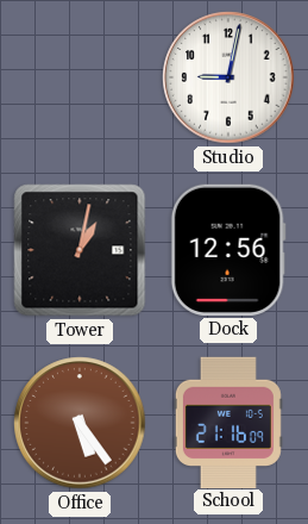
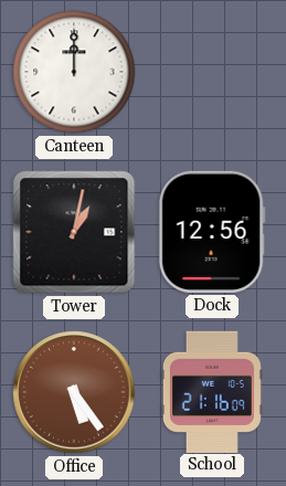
Canteen: none -> 12:00 (74, 72)
Studio: 9:02 -> none (228, 77)
